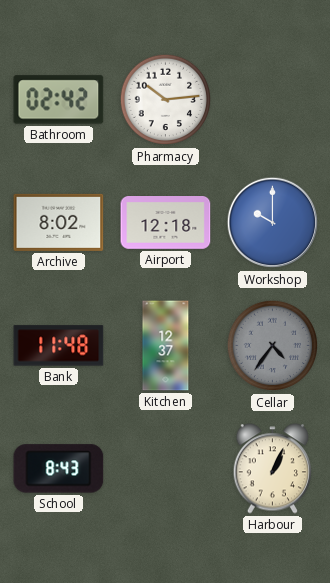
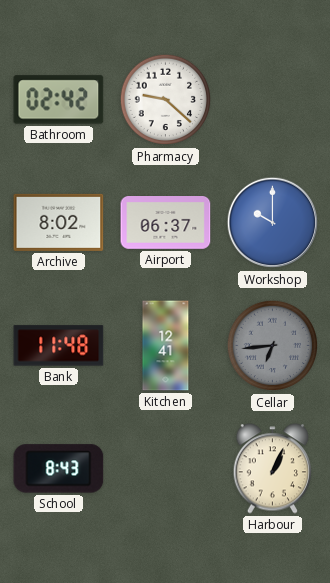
Pharmacy: 10:14 -> 9:22 (166, 100)
Airport: 12:18 -> 06:37 (166, 223)
Kitchen: 12:37 -> 12:41 (166, 346)
Cellar: 4:36 -> 6:44 (273, 346)
